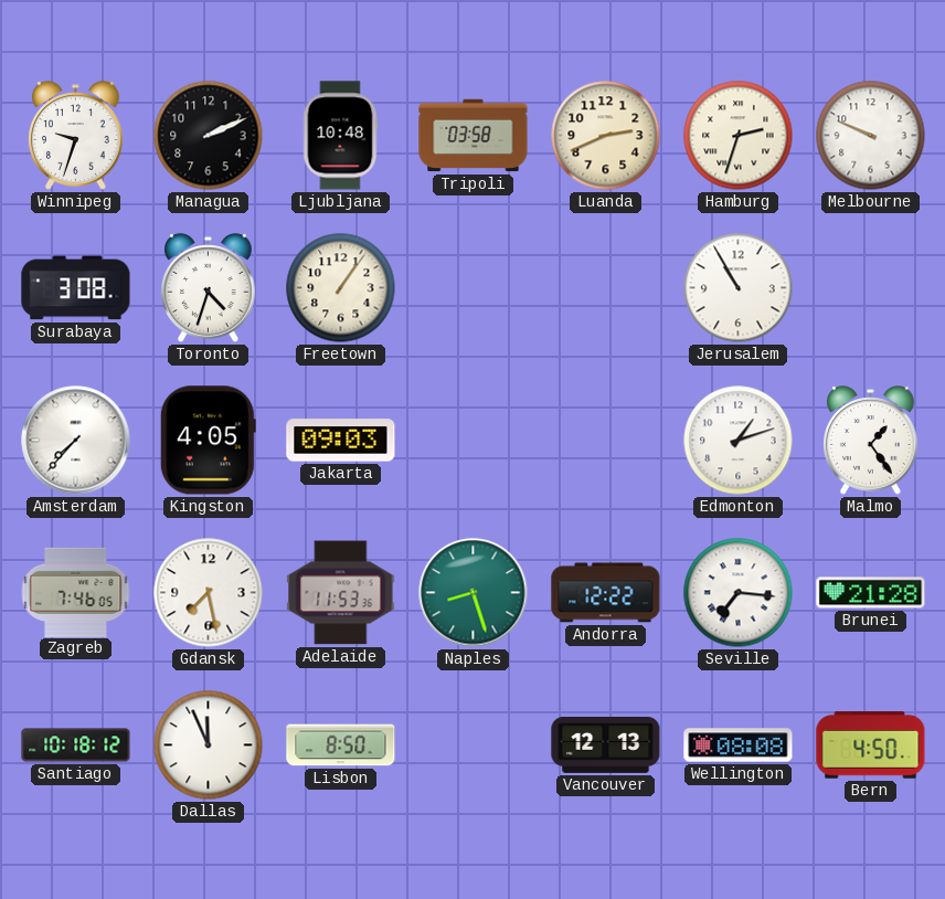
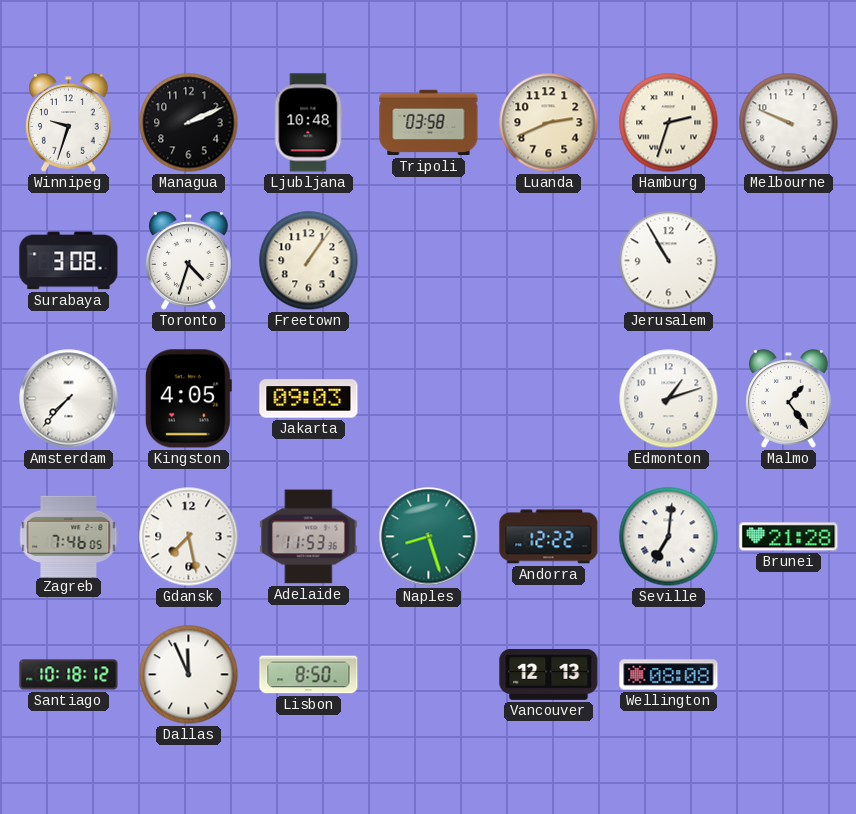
Seville: 7:16 -> 7:01 (669, 537)
Bern: 4:50 -> none (871, 745)
